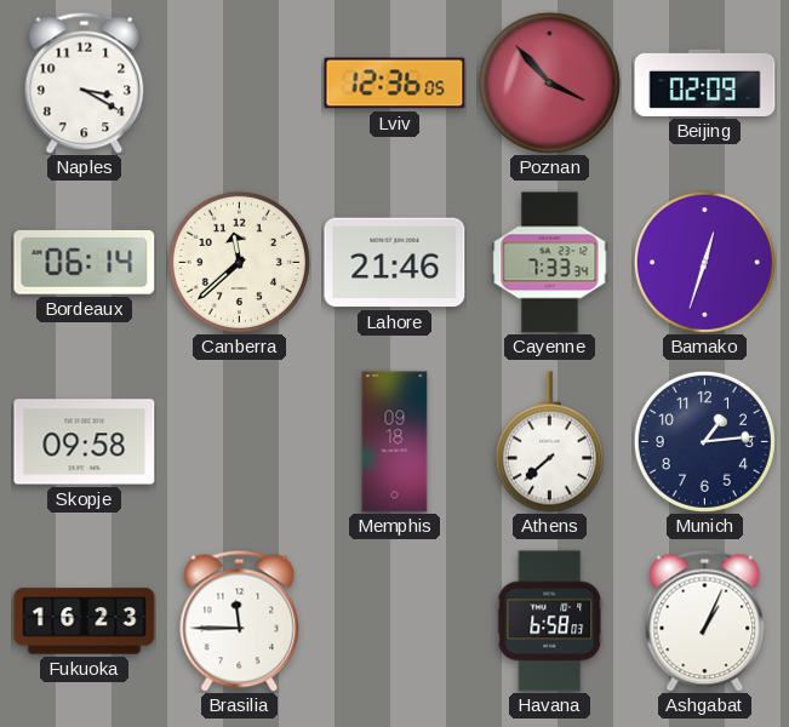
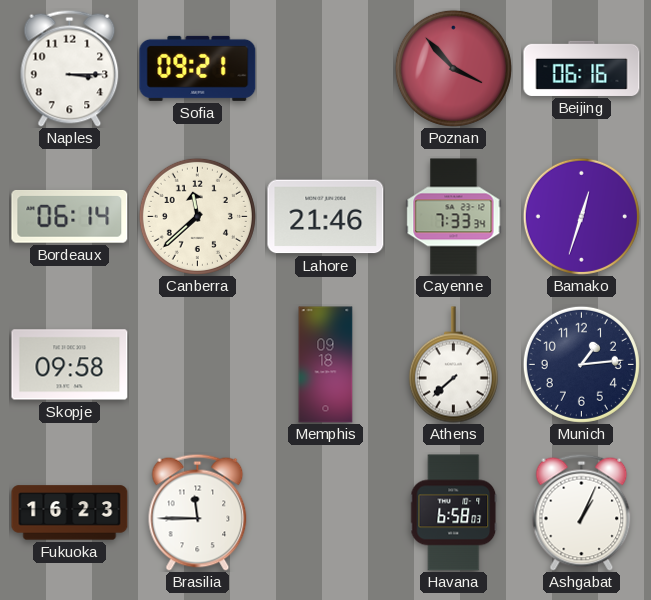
Naples: 3:20 -> 3:15 (70, 68)
Sofia: none -> 09:21 (198, 68)
Lviv: 12:36 -> none (395, 84)
Beijing: 02:09 -> 06:16 (582, 68)
